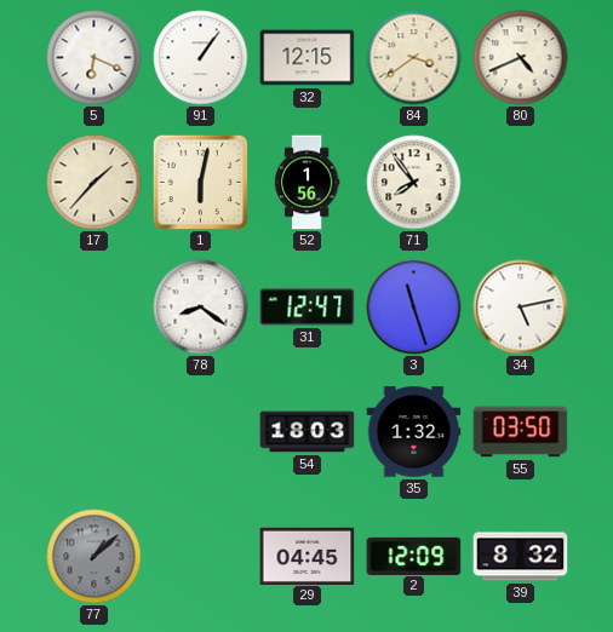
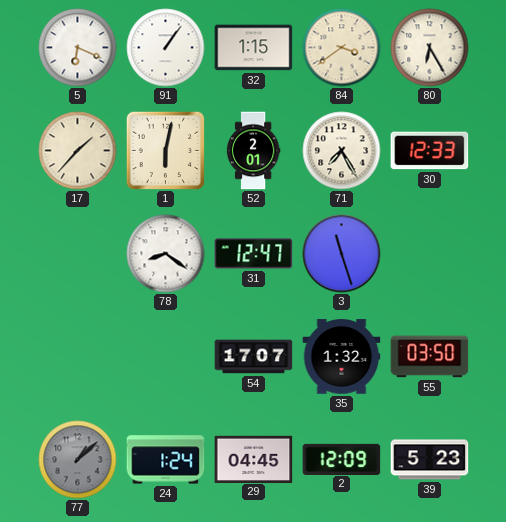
32: 12:15 -> 1:15 (254, 48)
80: 4:41 -> 6:25 (430, 48)
52: 1:56 -> 2:01 (253, 151)
71: 7:54 -> 7:25 (342, 151)
30: none -> 12:33 (430, 151)
34: 5:13 -> none (521, 308)
54: 18:03 -> 17:07 (254, 357)
24: none -> 1:24 (166, 460)
39: 8:32 -> 5:23 (430, 460)
